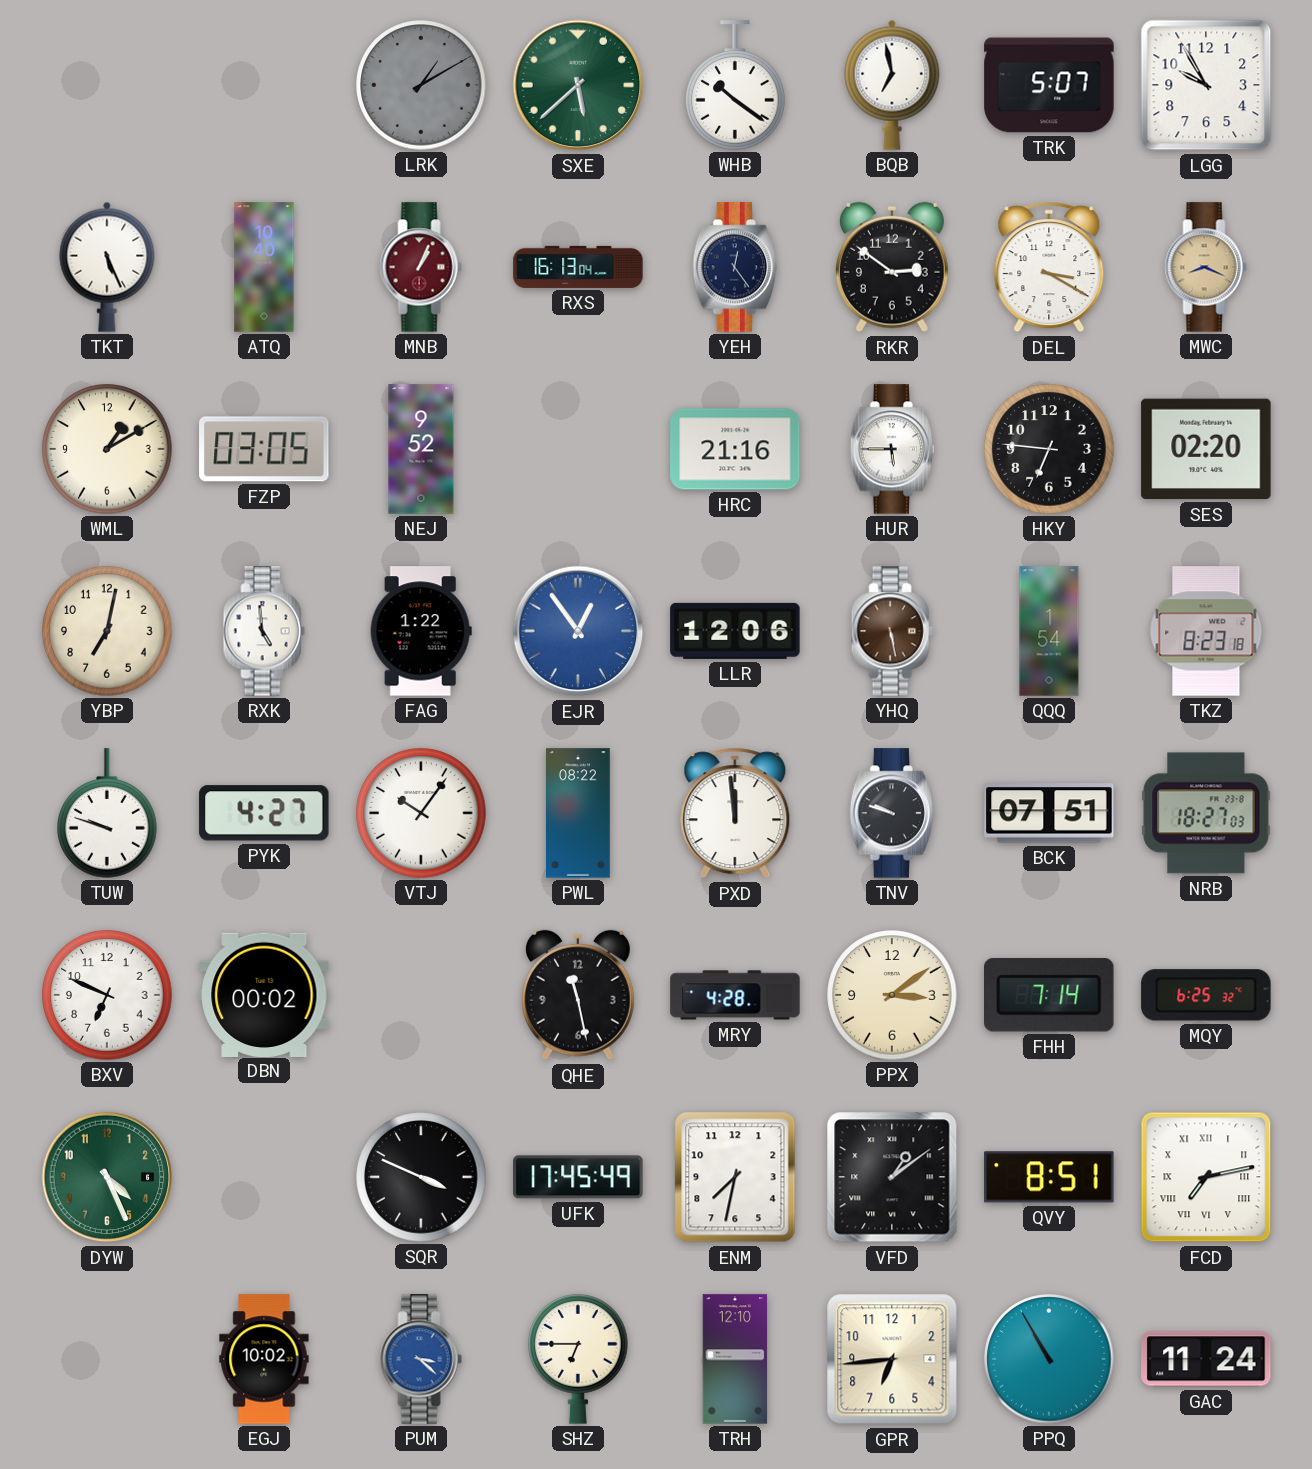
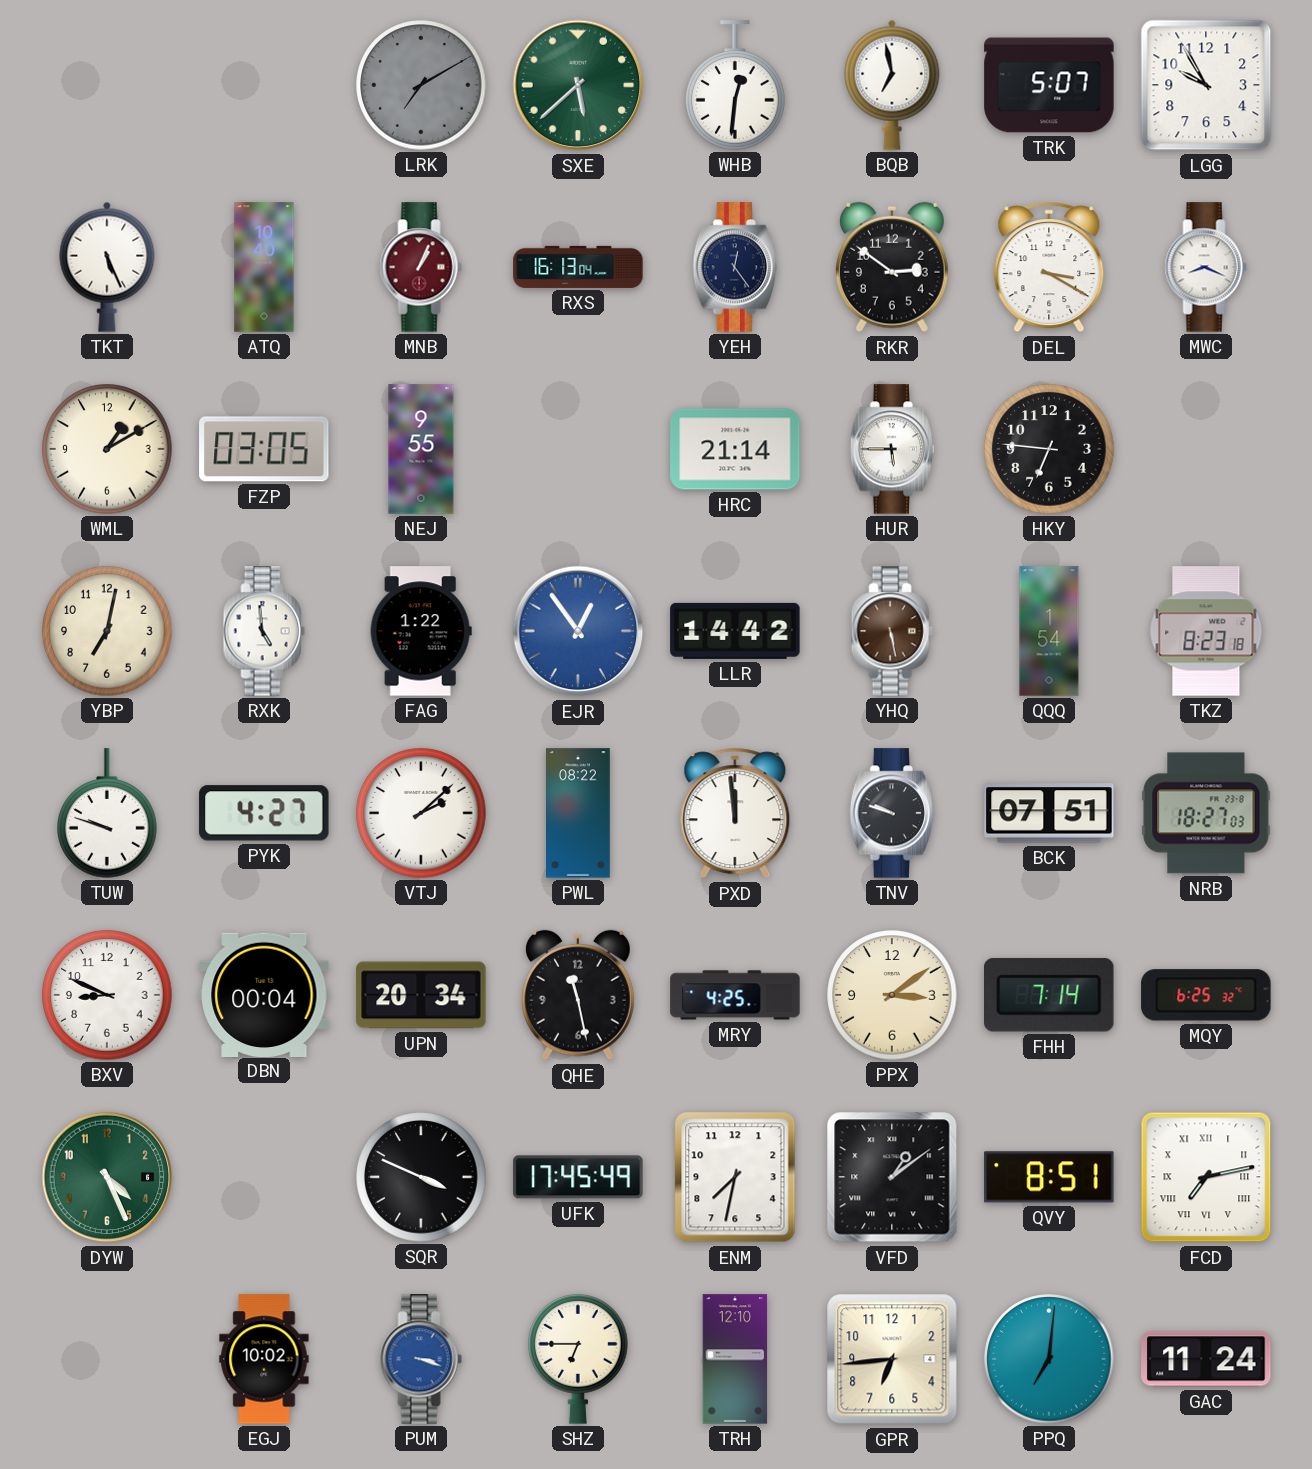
LRK: 1:10 -> 7:10 (421, 85)
WHB: 10:21 -> 12:31 (735, 85)
MWC dial: champagne -> white (1206, 267)
NEJ: 9:52 -> 9:55 (421, 449)
HRC: 21:16 -> 21:14 (735, 449)
SES: 02:20 -> none (1206, 449)
LLR: 12:06 -> 14:42 (735, 631)
VTJ: 10:06 -> 2:08 (421, 813)
BXV: 6:49 -> 8:49 (107, 995)
DBN: 00:02 -> 00:04 (264, 994)
UPN: none -> 20:34 (421, 995)
MRY: 4:28 -> 4:25 (735, 995)
PUM: 3:22 -> 3:18 (421, 1359)
PPQ: 10:55 -> 7:01 (1049, 1359)
